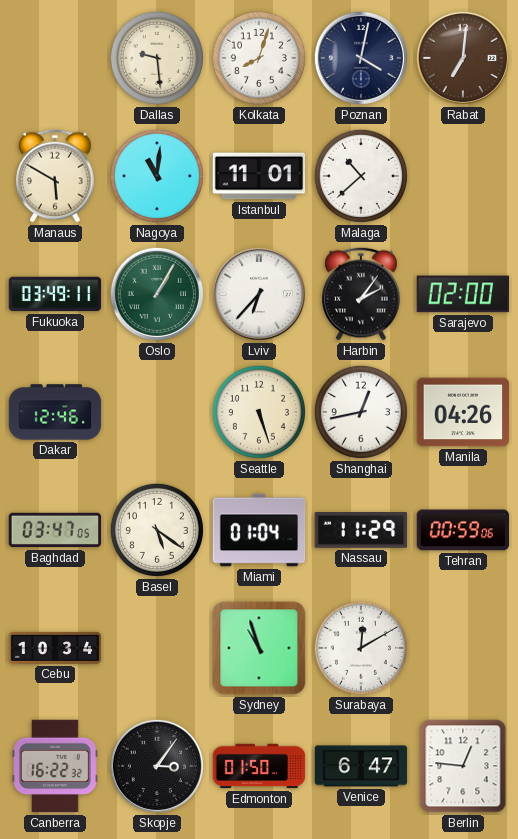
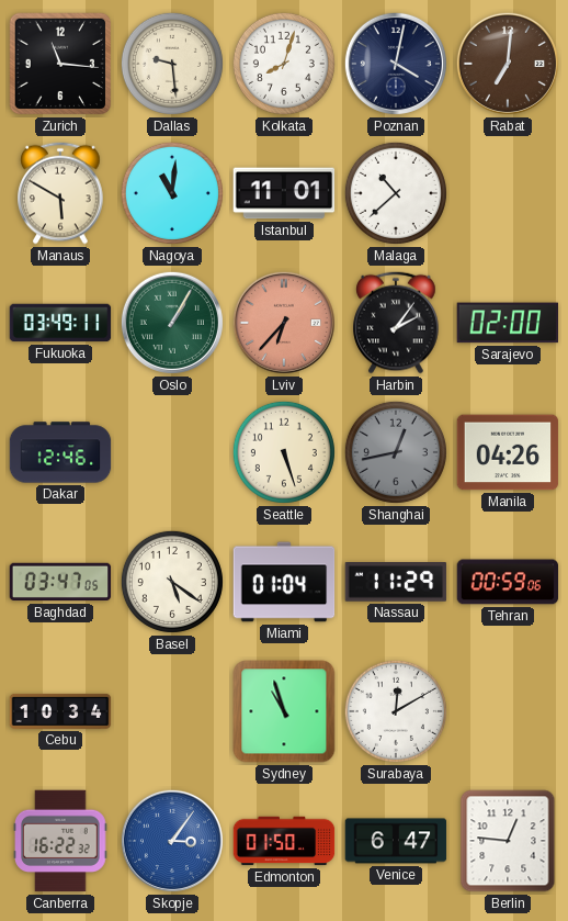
Zurich: none -> 11:16 (60, 64)
Lviv dial: white -> salmon (284, 323)
Shanghai dial: white -> grey (396, 452)
Skopje dial: black -> blue (172, 841)
